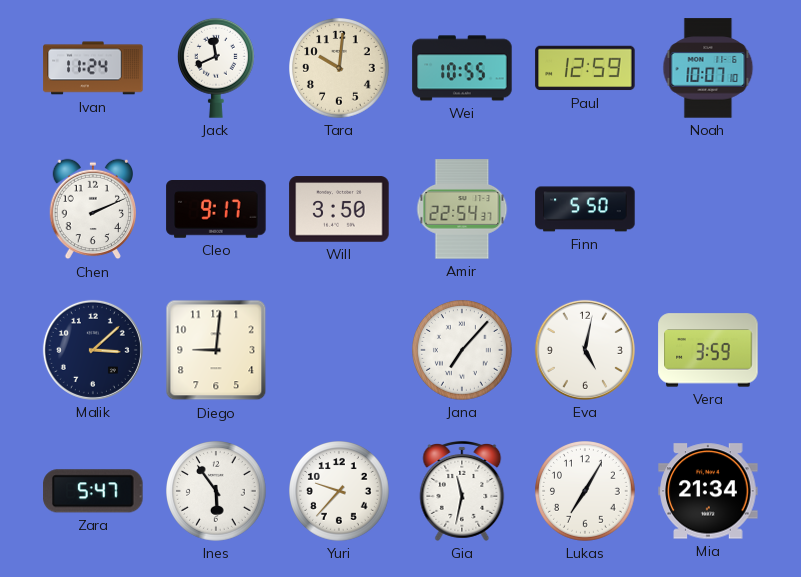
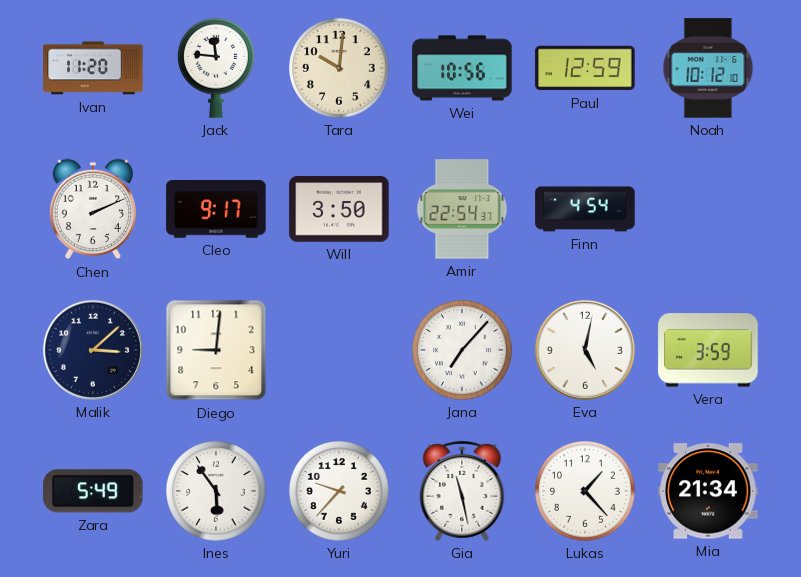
Ivan: 11:24 -> 11:20 (93, 68)
Jack: 11:41 -> 11:46 (216, 68)
Wei: 10:55 -> 10:56 (462, 68)
Noah: 10:07 -> 10:12 (708, 68)
Finn: 5:50 -> 4:54 (585, 209)
Zara: 5:47 -> 5:49 (93, 491)
Gia: 11:32 -> 11:28 (462, 491)
Lukas: 7:05 -> 1:23 (586, 492)
